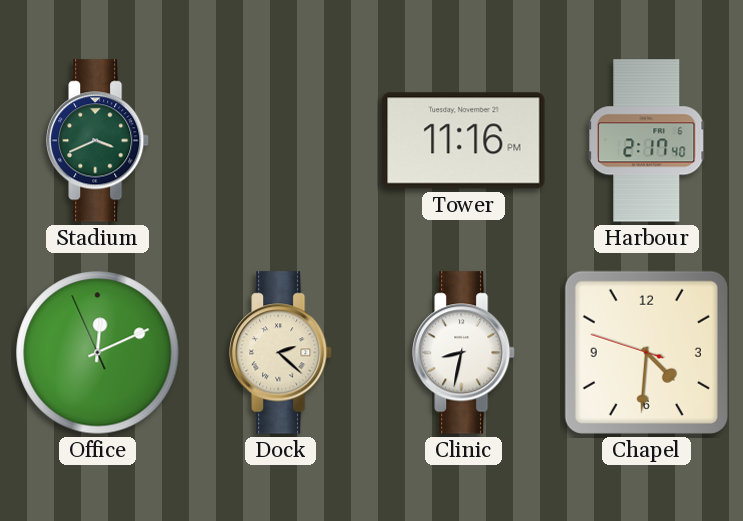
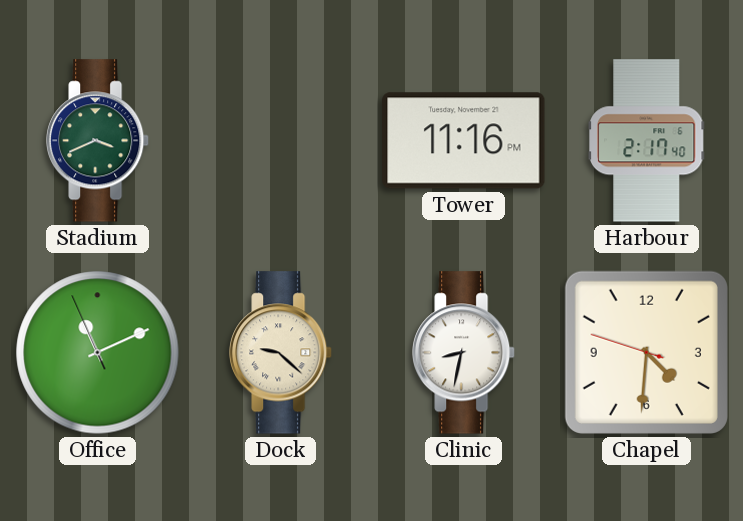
Office: 12:10 -> 11:10 (98, 353)
Dock: 2:22 -> 9:22 (282, 353)
